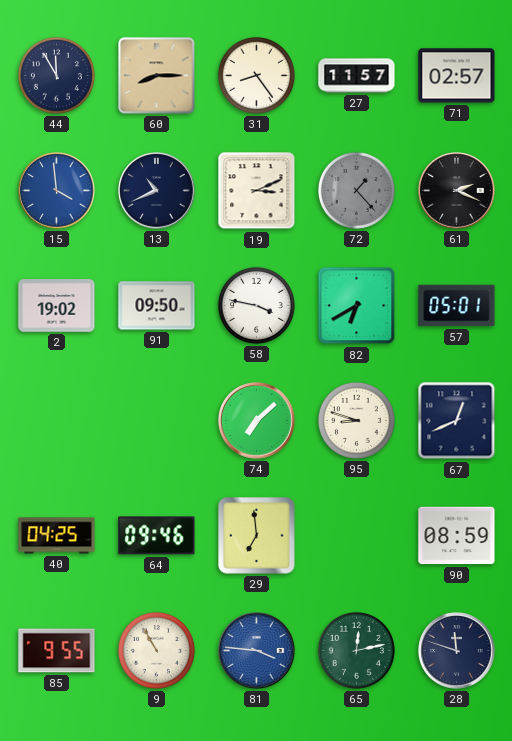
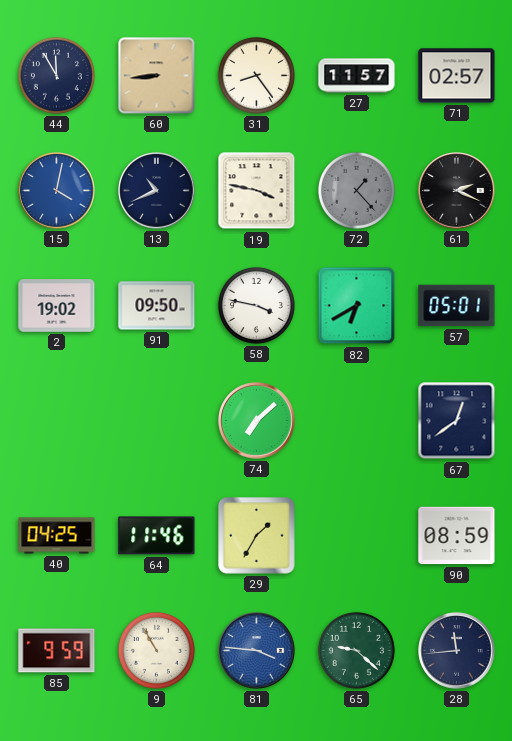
60: 8:15 -> 8:44 (157, 76)
15: 3:59 -> 4:02 (57, 191)
19: 3:11 -> 3:47 (257, 191)
95: 8:48 -> none (356, 420)
67: 12:41 -> 12:39 (457, 421)
64: 09:46 -> 11:46 (157, 536)
29: 6:59 -> 1:35 (257, 536)
85: 9:55 -> 9:59 (57, 651)
65: 12:13 -> 9:22 (356, 650)
28: 11:48 -> 11:44 (457, 651)
